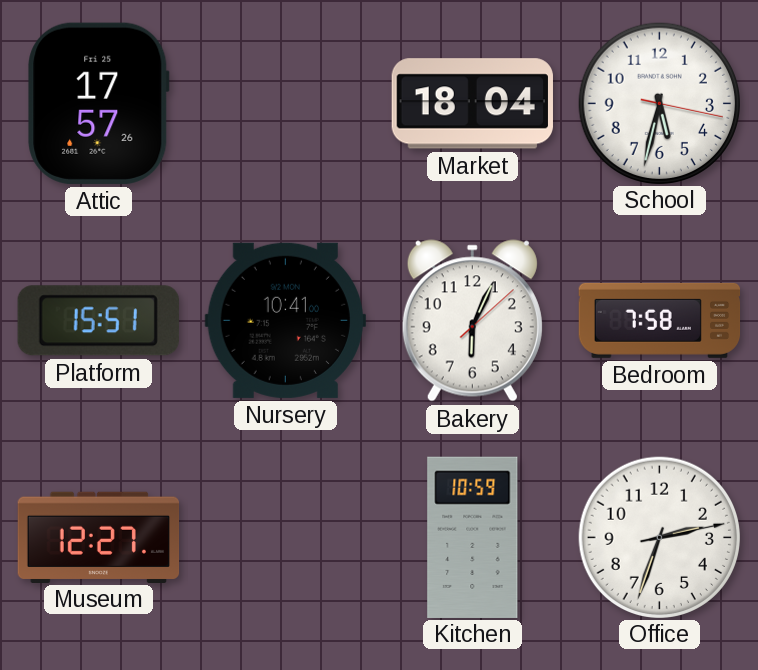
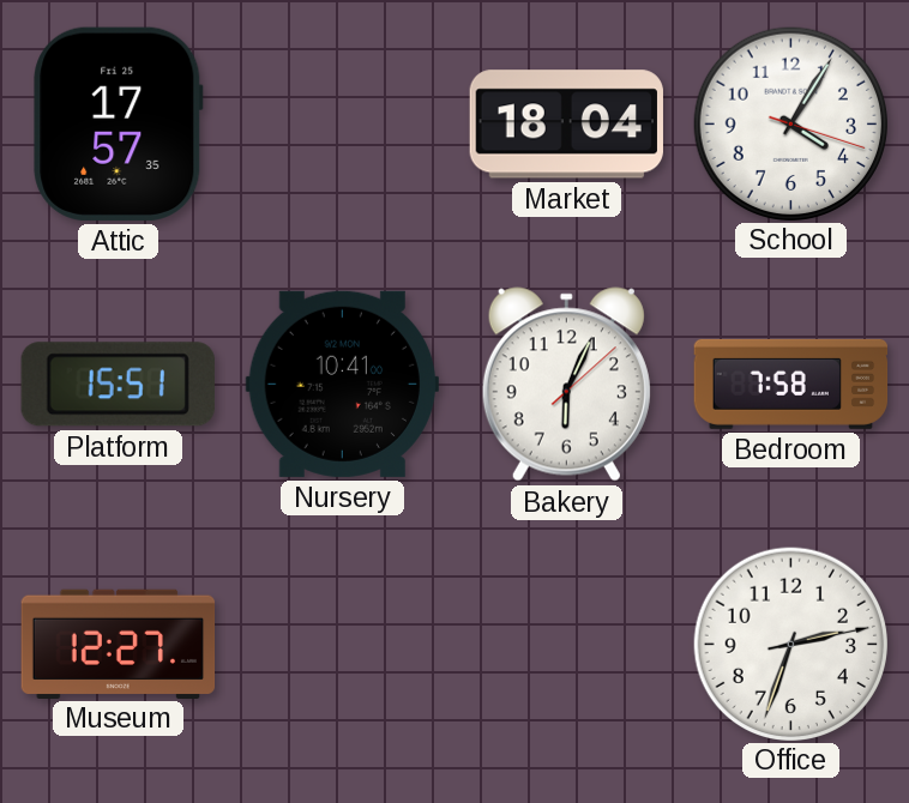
Attic: 17:57:26 -> 17:57:35 (119, 123)
School: 5:32 -> 4:05 (790, 123)
Kitchen: 10:59 -> none (473, 537)
